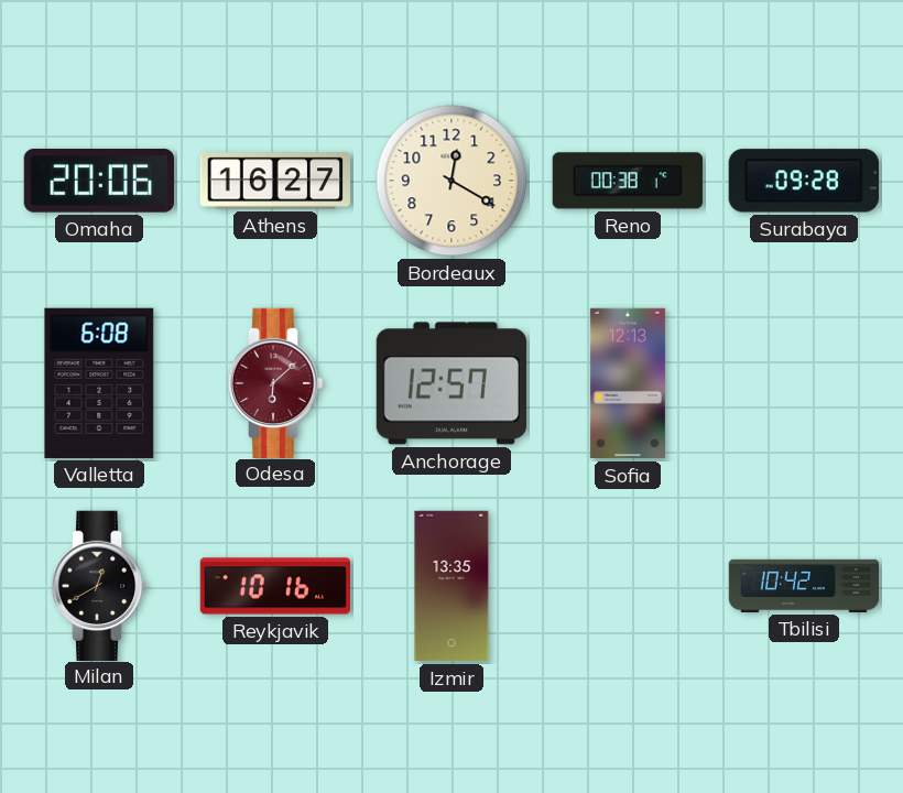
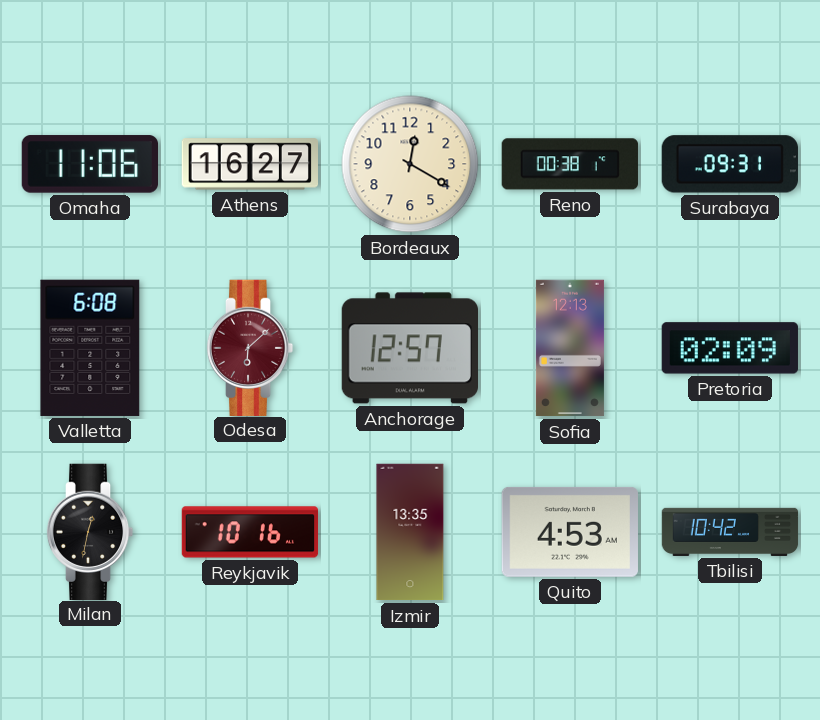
Omaha: 20:06 -> 11:06 (89, 164)
Surabaya: 09:28 -> 09:31 (730, 164)
Pretoria: none -> 02:09 (730, 348)
Milan: 12:40 -> 12:32 (90, 531)
Quito: none -> 4:53 (570, 532)
